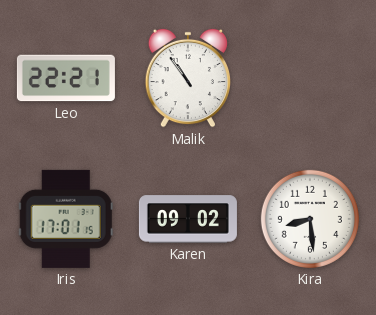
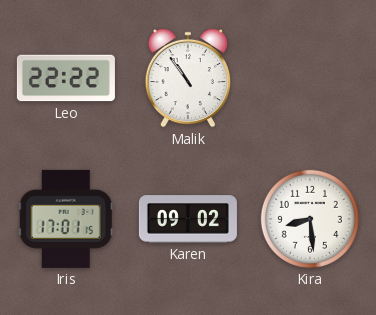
Leo: 22:21 -> 22:22 (66, 78)
